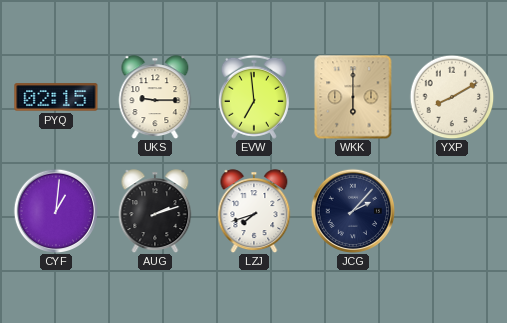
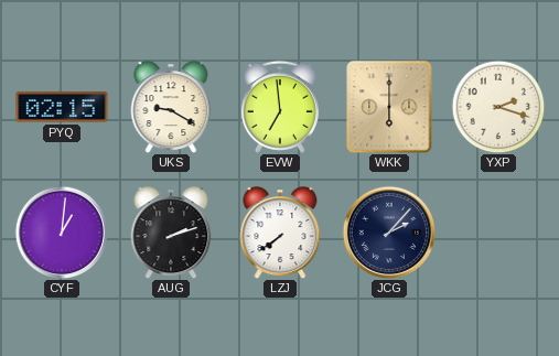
UKS: 9:15 -> 9:20 (171, 107)
YXP: 8:10 -> 2:18 (498, 107)
LZJ: 7:42 -> 7:39 (280, 233)
